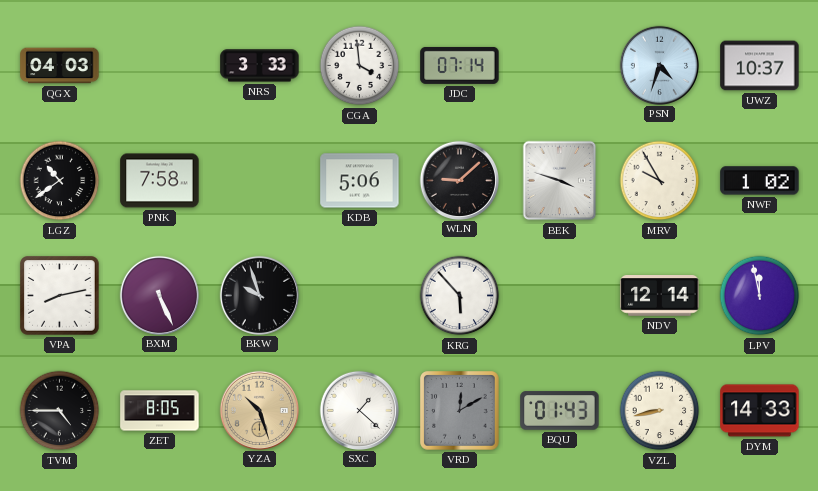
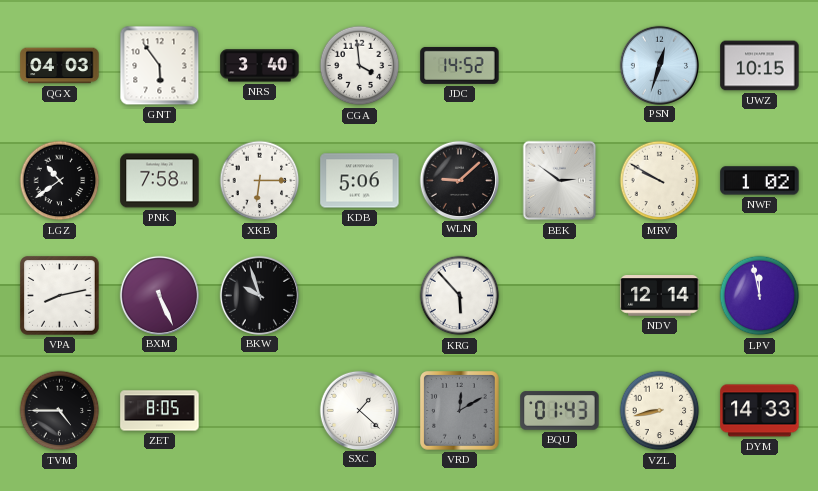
GNT: none -> 5:54 (160, 66)
NRS: 3:33 -> 3:40 (260, 66)
JDC: 07:14 -> 14:52 (460, 65)
PSN: 4:33 -> 12:33 (659, 65)
UWZ: 10:37 -> 10:15 (760, 66)
XKB: none -> 6:15 (260, 181)
BEK: 3:48 -> 2:51 (560, 181)
MRV: 9:55 -> 9:50 (660, 181)
YZA: 10:27 -> none (259, 410)
